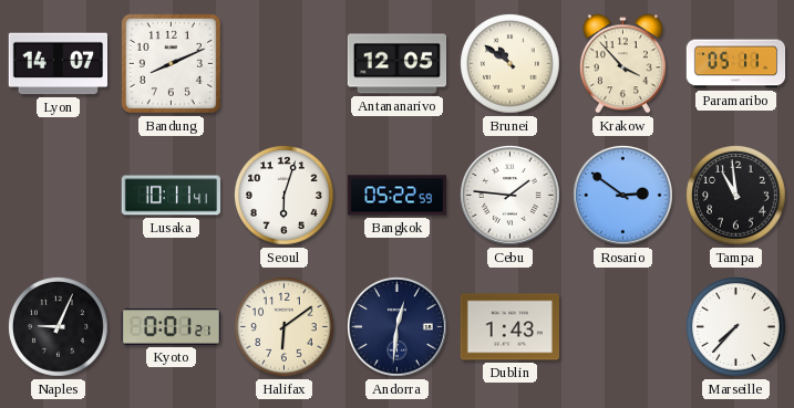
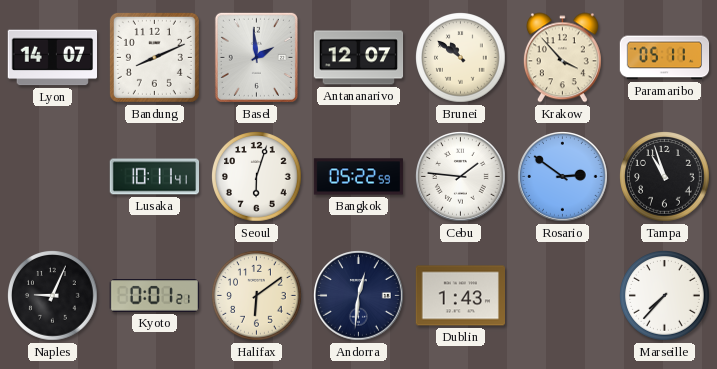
Basel: none -> 1:59 (256, 57)
Antananarivo: 12:05 -> 12:07 (359, 58)
Tampa: 10:59 -> 10:57 (665, 177)
